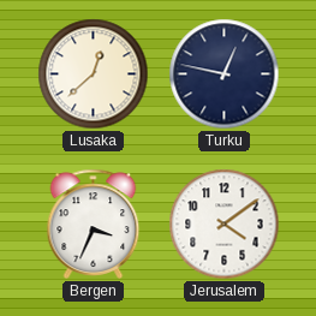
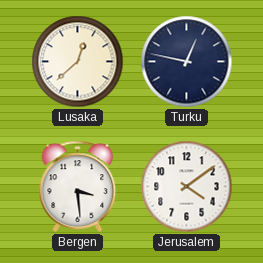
Bergen: 3:34 -> 3:29 (78, 186)
